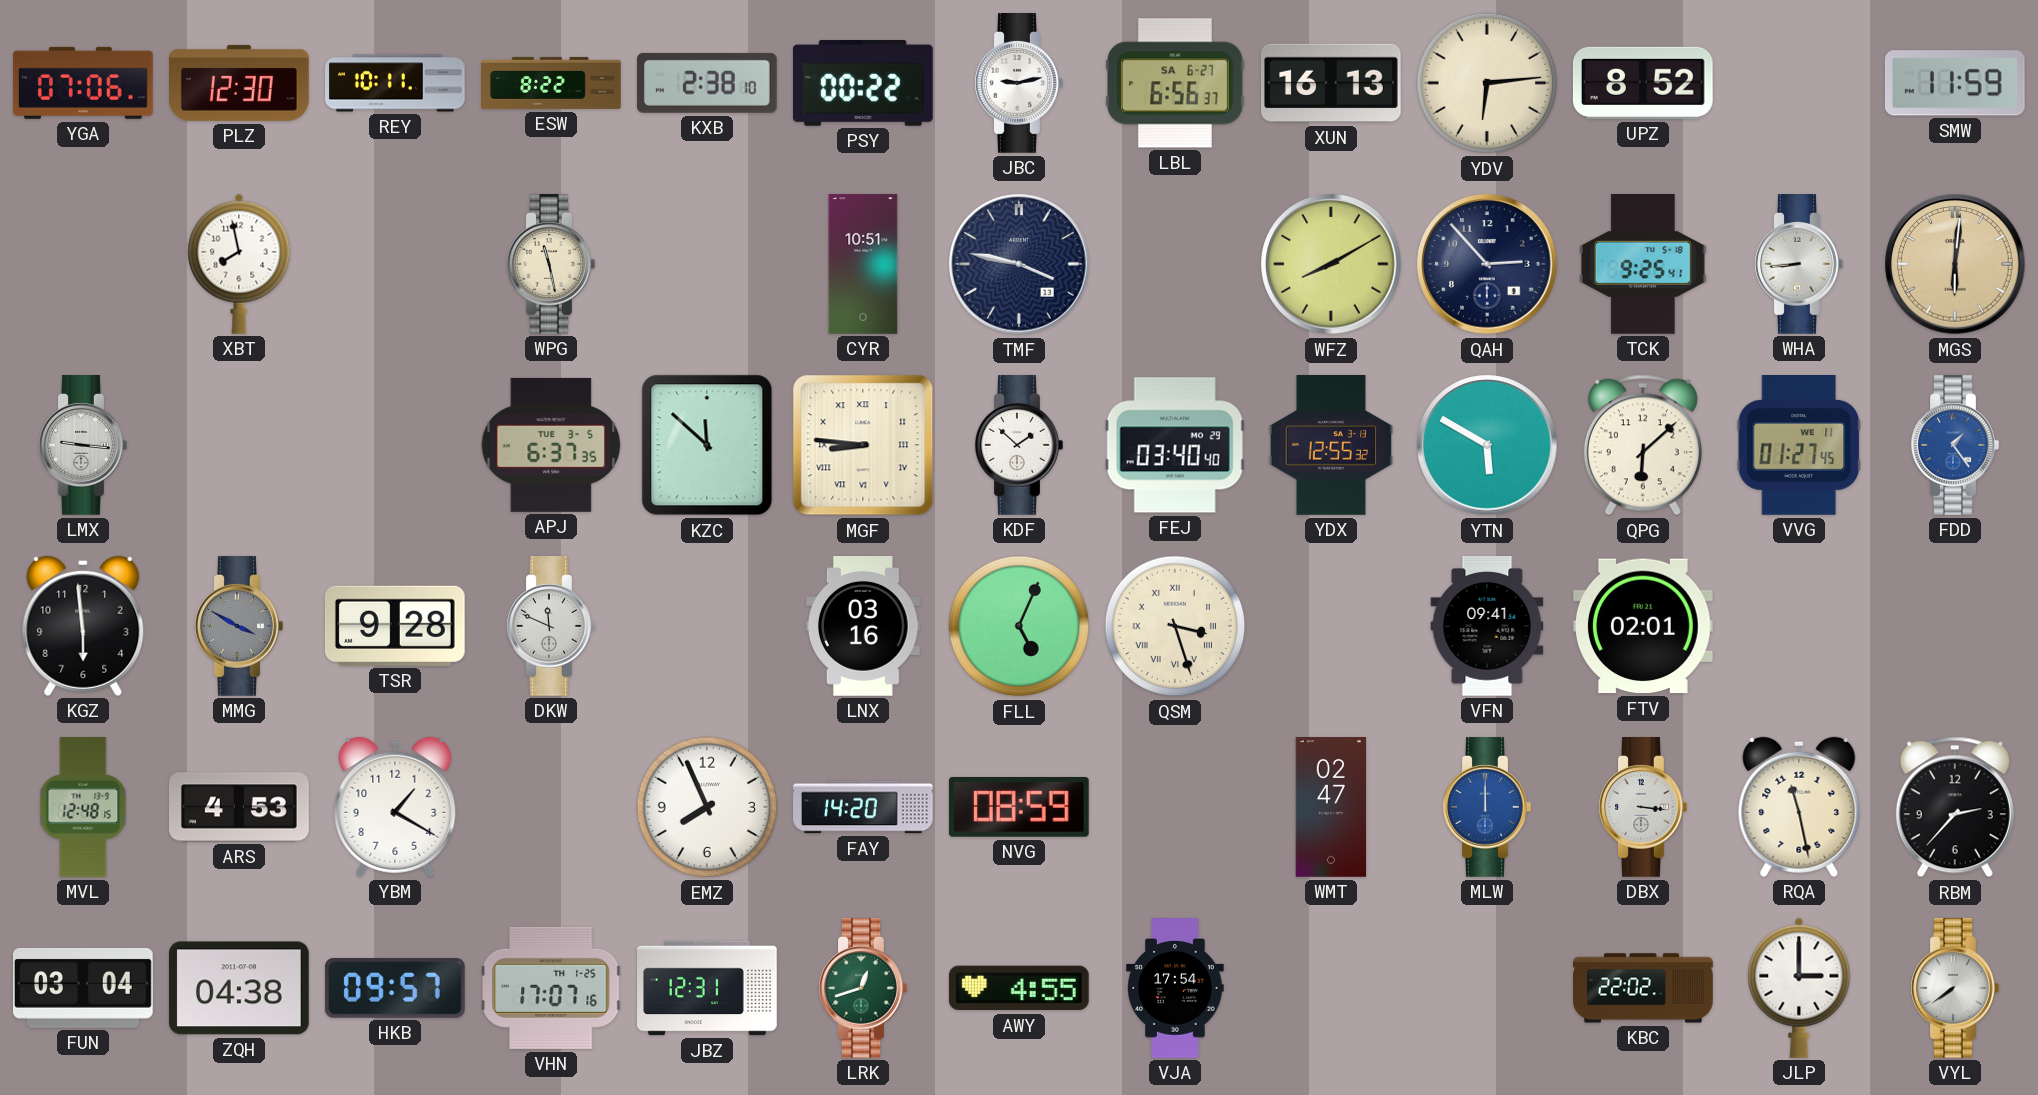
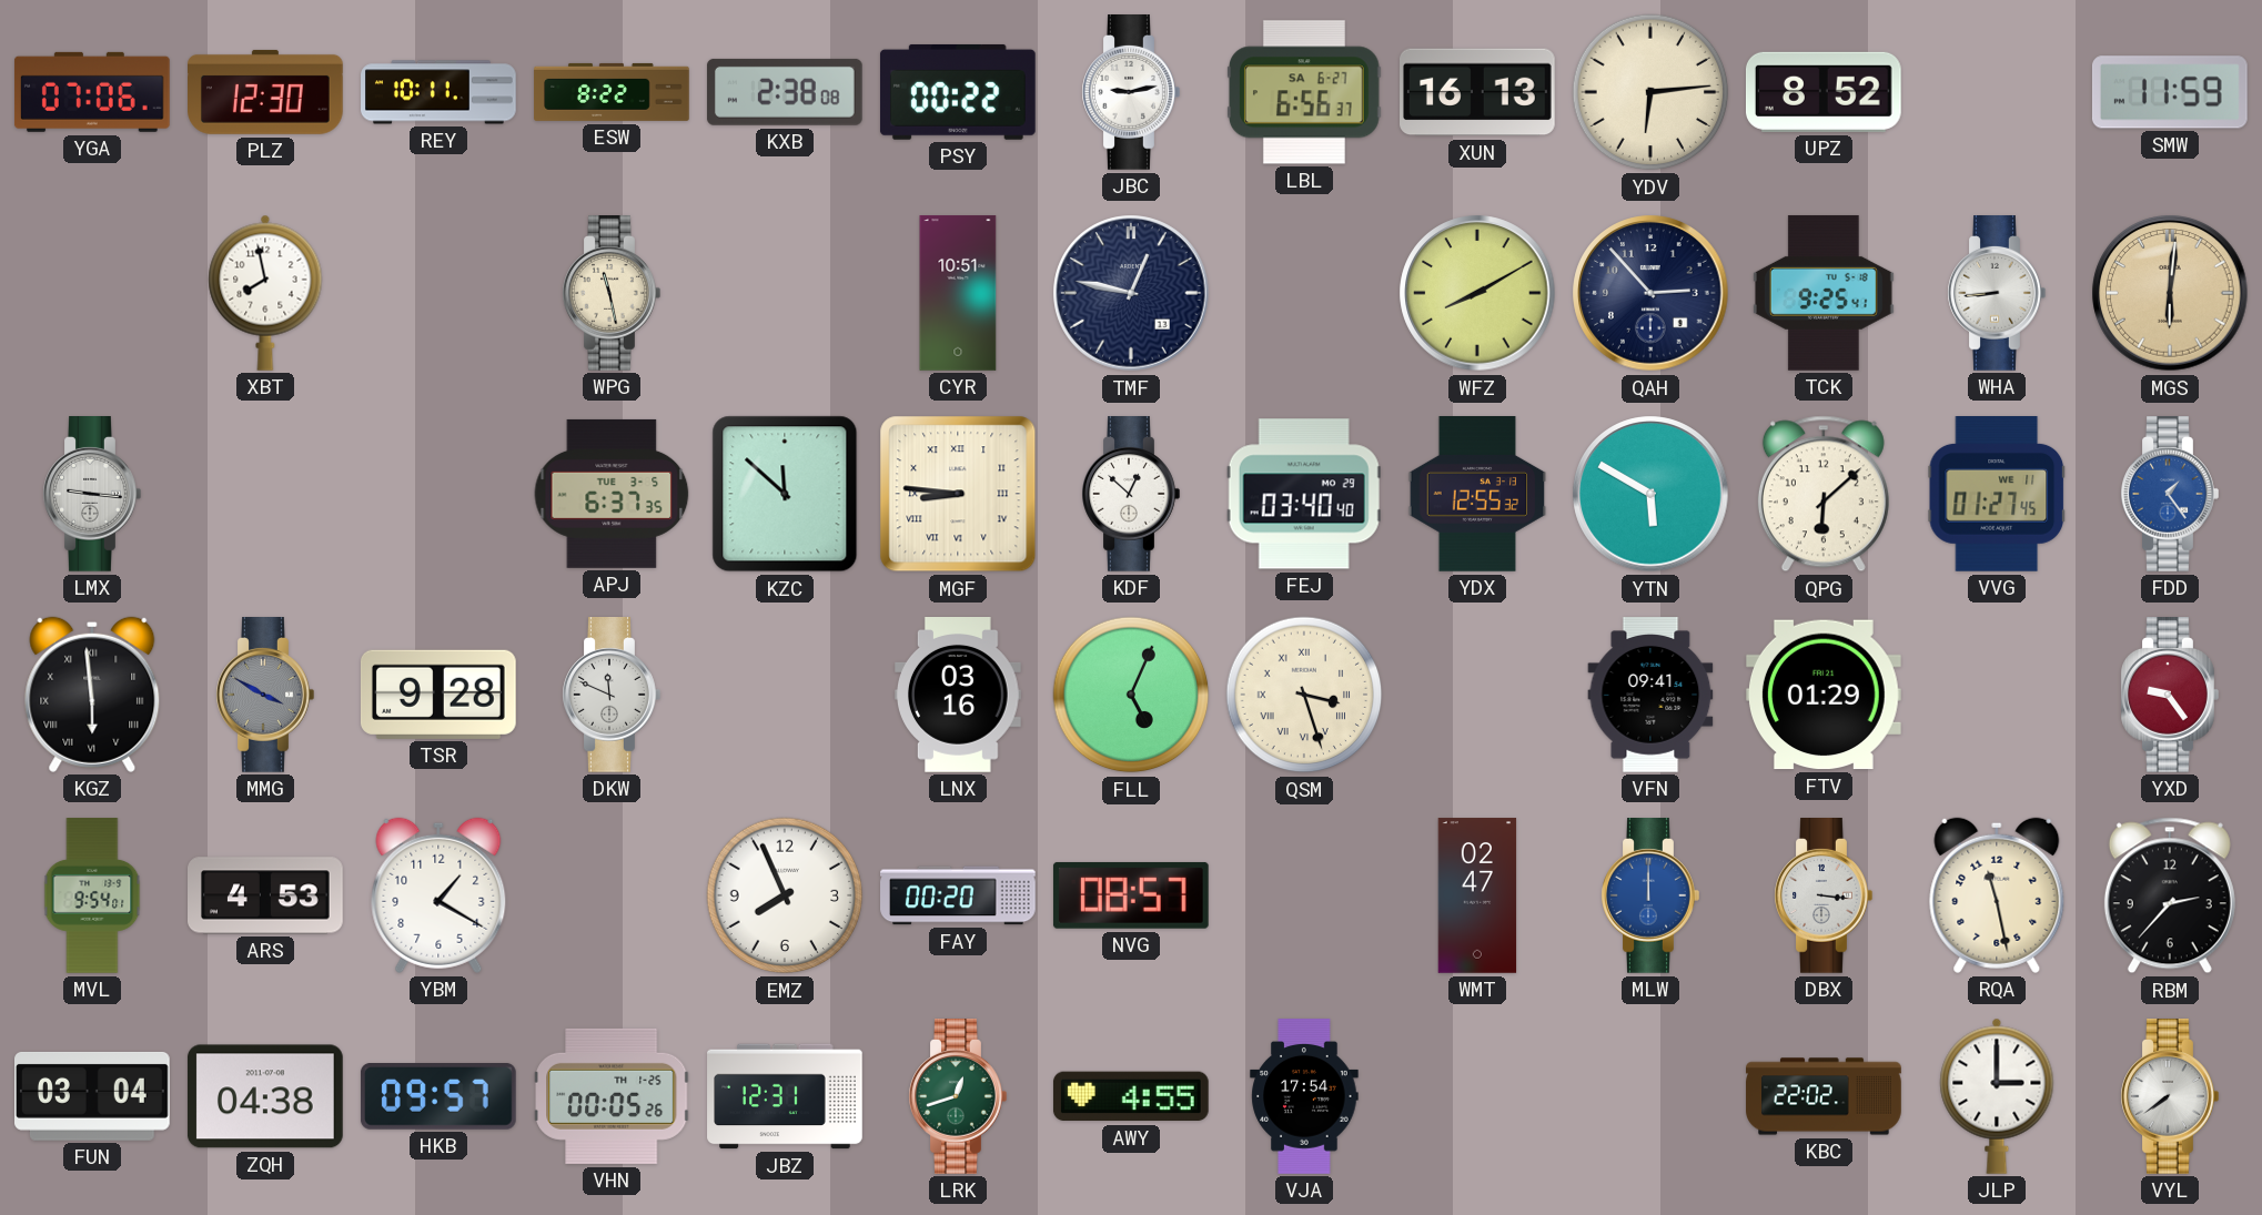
KXB: 2:38:10 -> 2:38:08 (785, 92)
TMF: 3:47 -> 12:47 (1131, 293)
KDF: 1:52 -> 12:52 (1131, 495)
KGZ numerals: Arabic -> Roman (92, 695)
FTV: 02:01 -> 01:29 (1824, 695)
YXD: none -> 9:24 (2170, 696)
MVL: 12:48 -> 9:54 (92, 895)
FAY: 14:20 -> 00:20 (958, 895)
NVG: 08:59 -> 08:57 (1131, 895)
VHN: 17:07 -> 00:05 (612, 1096)
